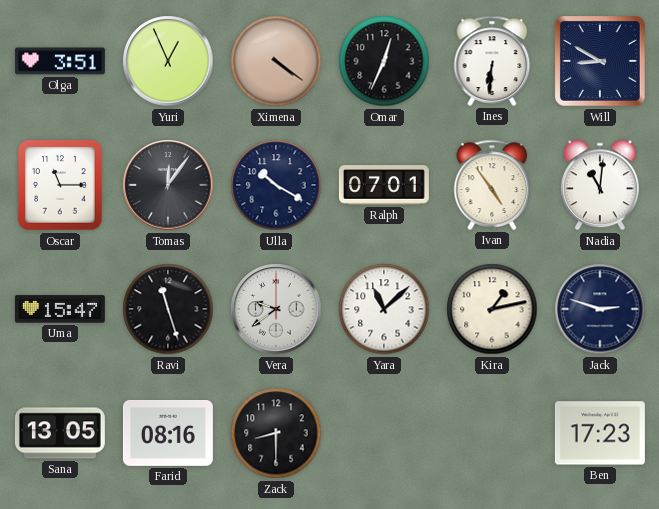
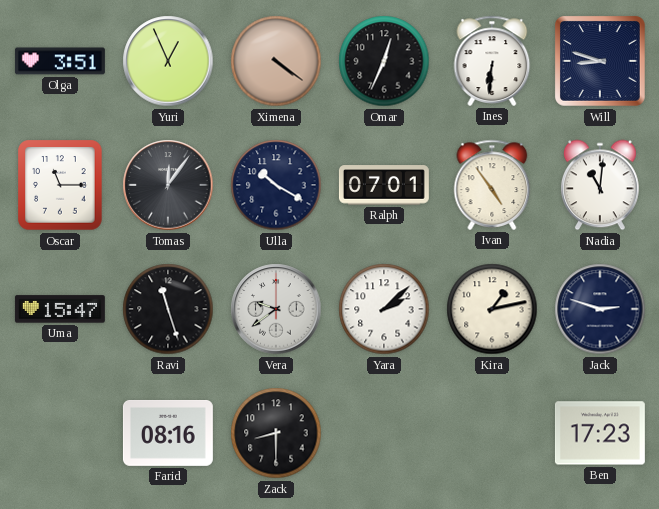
Will: 8:50 -> 8:48 (600, 61)
Yara: 11:08 -> 2:08 (384, 309)
Sana: 13:05 -> none (60, 433)
